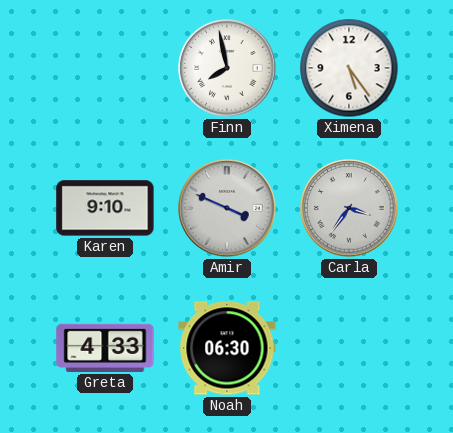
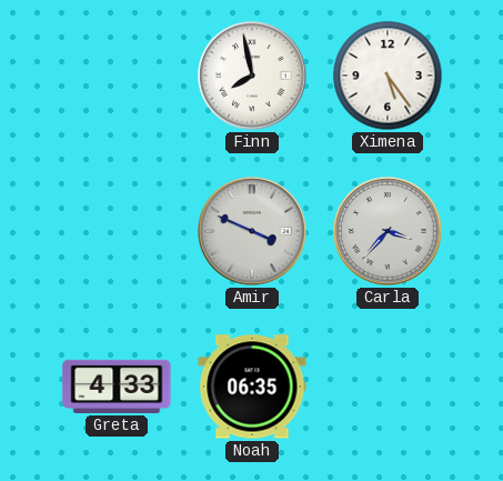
Karen: 9:10 -> none (105, 208)
Carla: 3:36 -> 3:37 (388, 231)
Noah: 06:30 -> 06:35 (252, 387)
